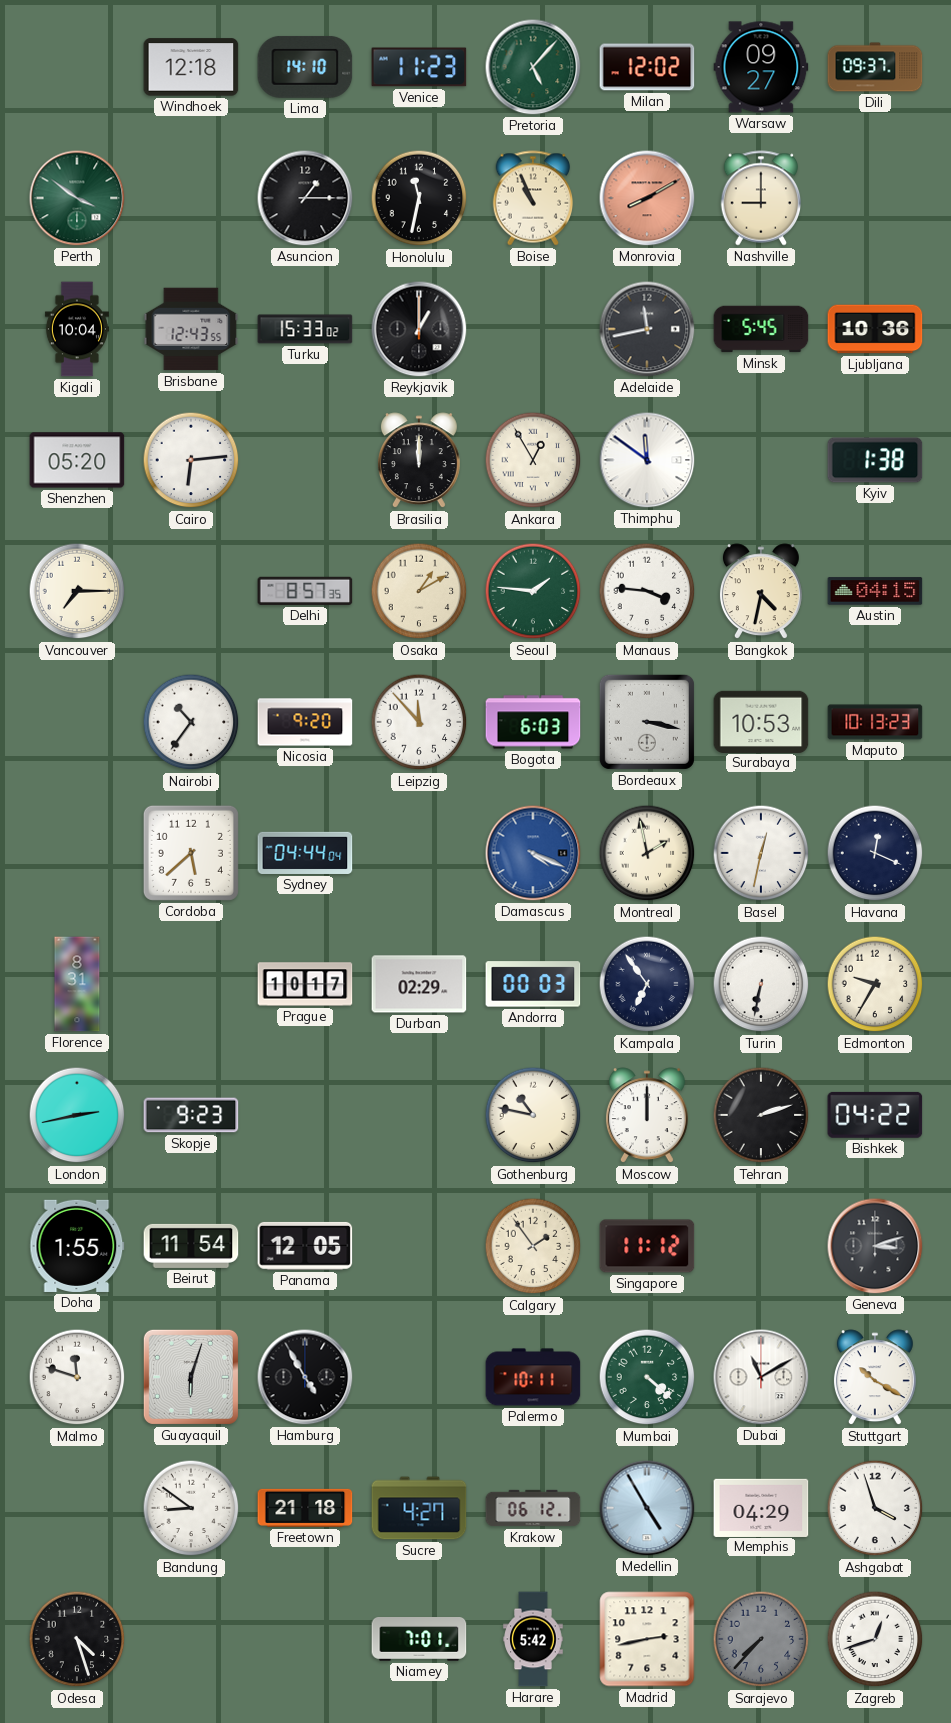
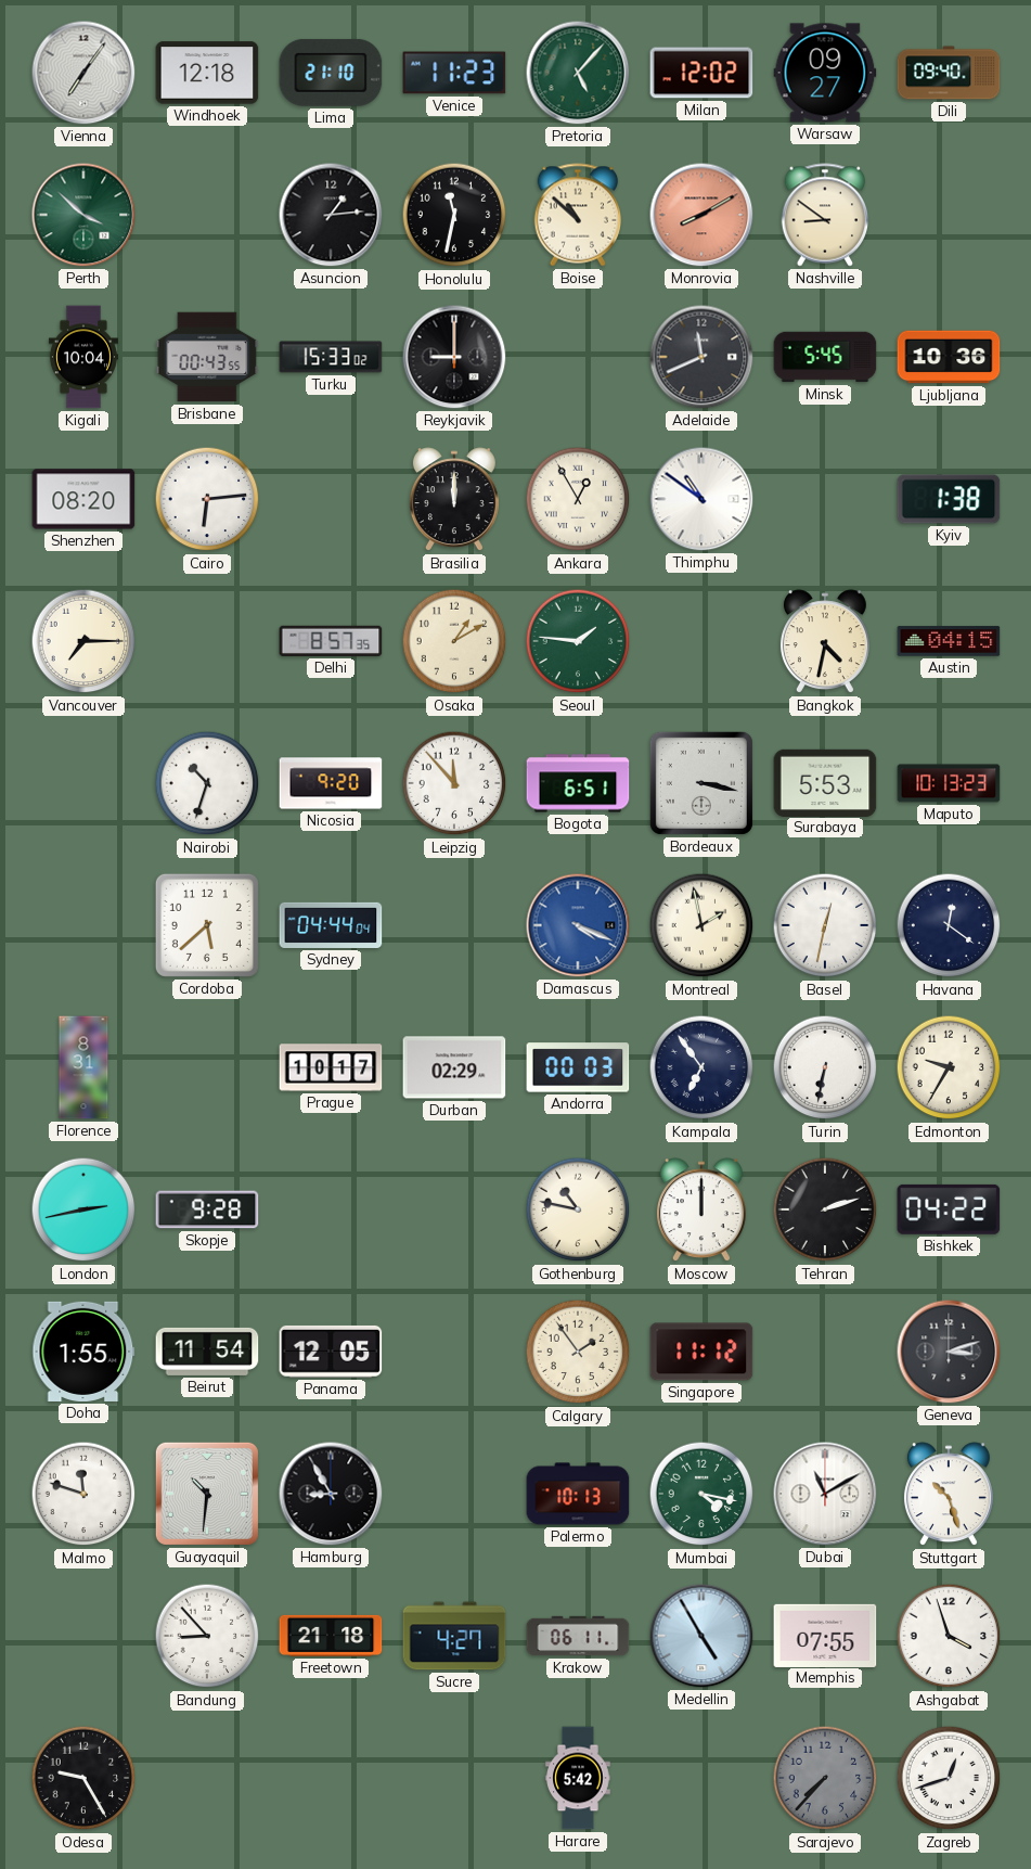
Vienna: none -> 7:06 (83, 73)
Lima: 14:10 -> 21:10 (331, 73)
Dili: 09:37 -> 09:40 (949, 73)
Perth: 3:51 -> 3:52 (83, 215)
Asuncion: 1:15 -> 1:14 (331, 215)
Boise: 10:56 -> 10:52 (578, 215)
Nashville: 9:00 -> 8:51 (825, 215)
Brisbane: 12:43 -> 00:43 (207, 357)
Reykjavik: 1:00 -> 9:00 (454, 357)
Adelaide: 11:43 -> 11:41 (701, 357)
Shenzhen: 05:20 -> 08:20 (83, 499)
Thimphu: 11:51 -> 10:51 (701, 499)
Manaus: 3:46 -> none (647, 591)
Nairobi: 10:36 -> 10:33 (207, 783)
Bogota: 6:03 -> 6:51 (578, 783)
Surabaya: 10:53 -> 5:53 (825, 782)
Havana: 12:19 -> 12:21 (949, 925)
Skopje: 9:23 -> 9:28 (207, 1209)
Guayaquil: 6:03 -> 10:31 (207, 1494)
Hamburg: 4:55 -> 8:55 (331, 1494)
Palermo: 10:11 -> 10:13 (578, 1494)
Mumbai: 4:22 -> 4:17 (701, 1494)
Stuttgart: 10:20 -> 10:27 (949, 1495)
Bandung: 8:51 -> 8:53 (207, 1636)
Krakow: 06:12 -> 06:11 (578, 1636)
Memphis: 04:29 -> 07:55 (825, 1635)
Odesa: 4:27 -> 9:25 (83, 1778)
Niamey: 7:01 -> none (419, 1640)
Madrid: 2:43 -> none (647, 1639)
